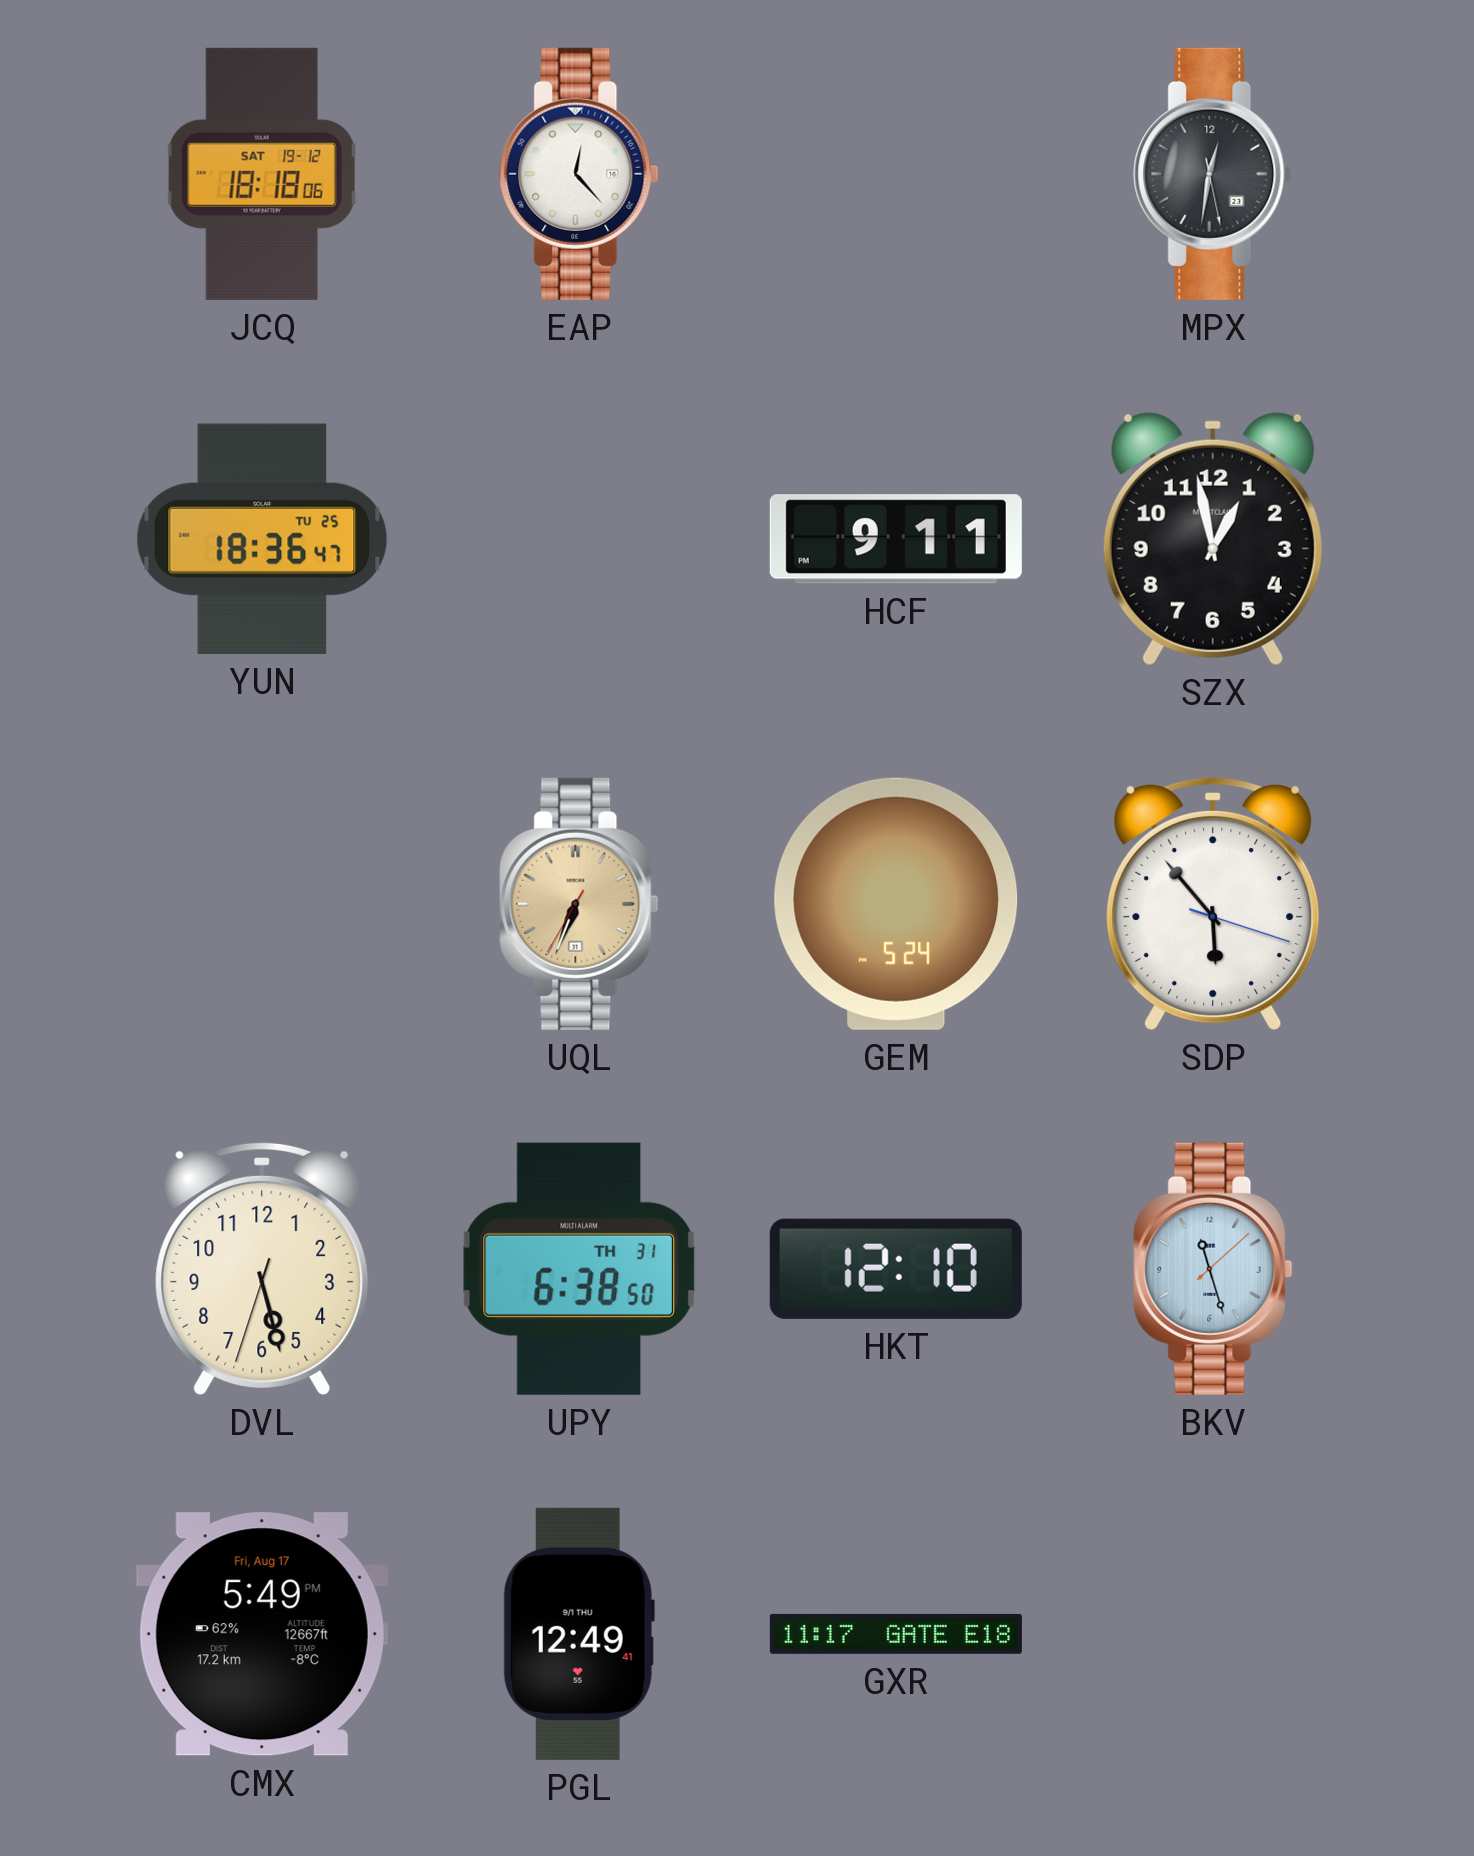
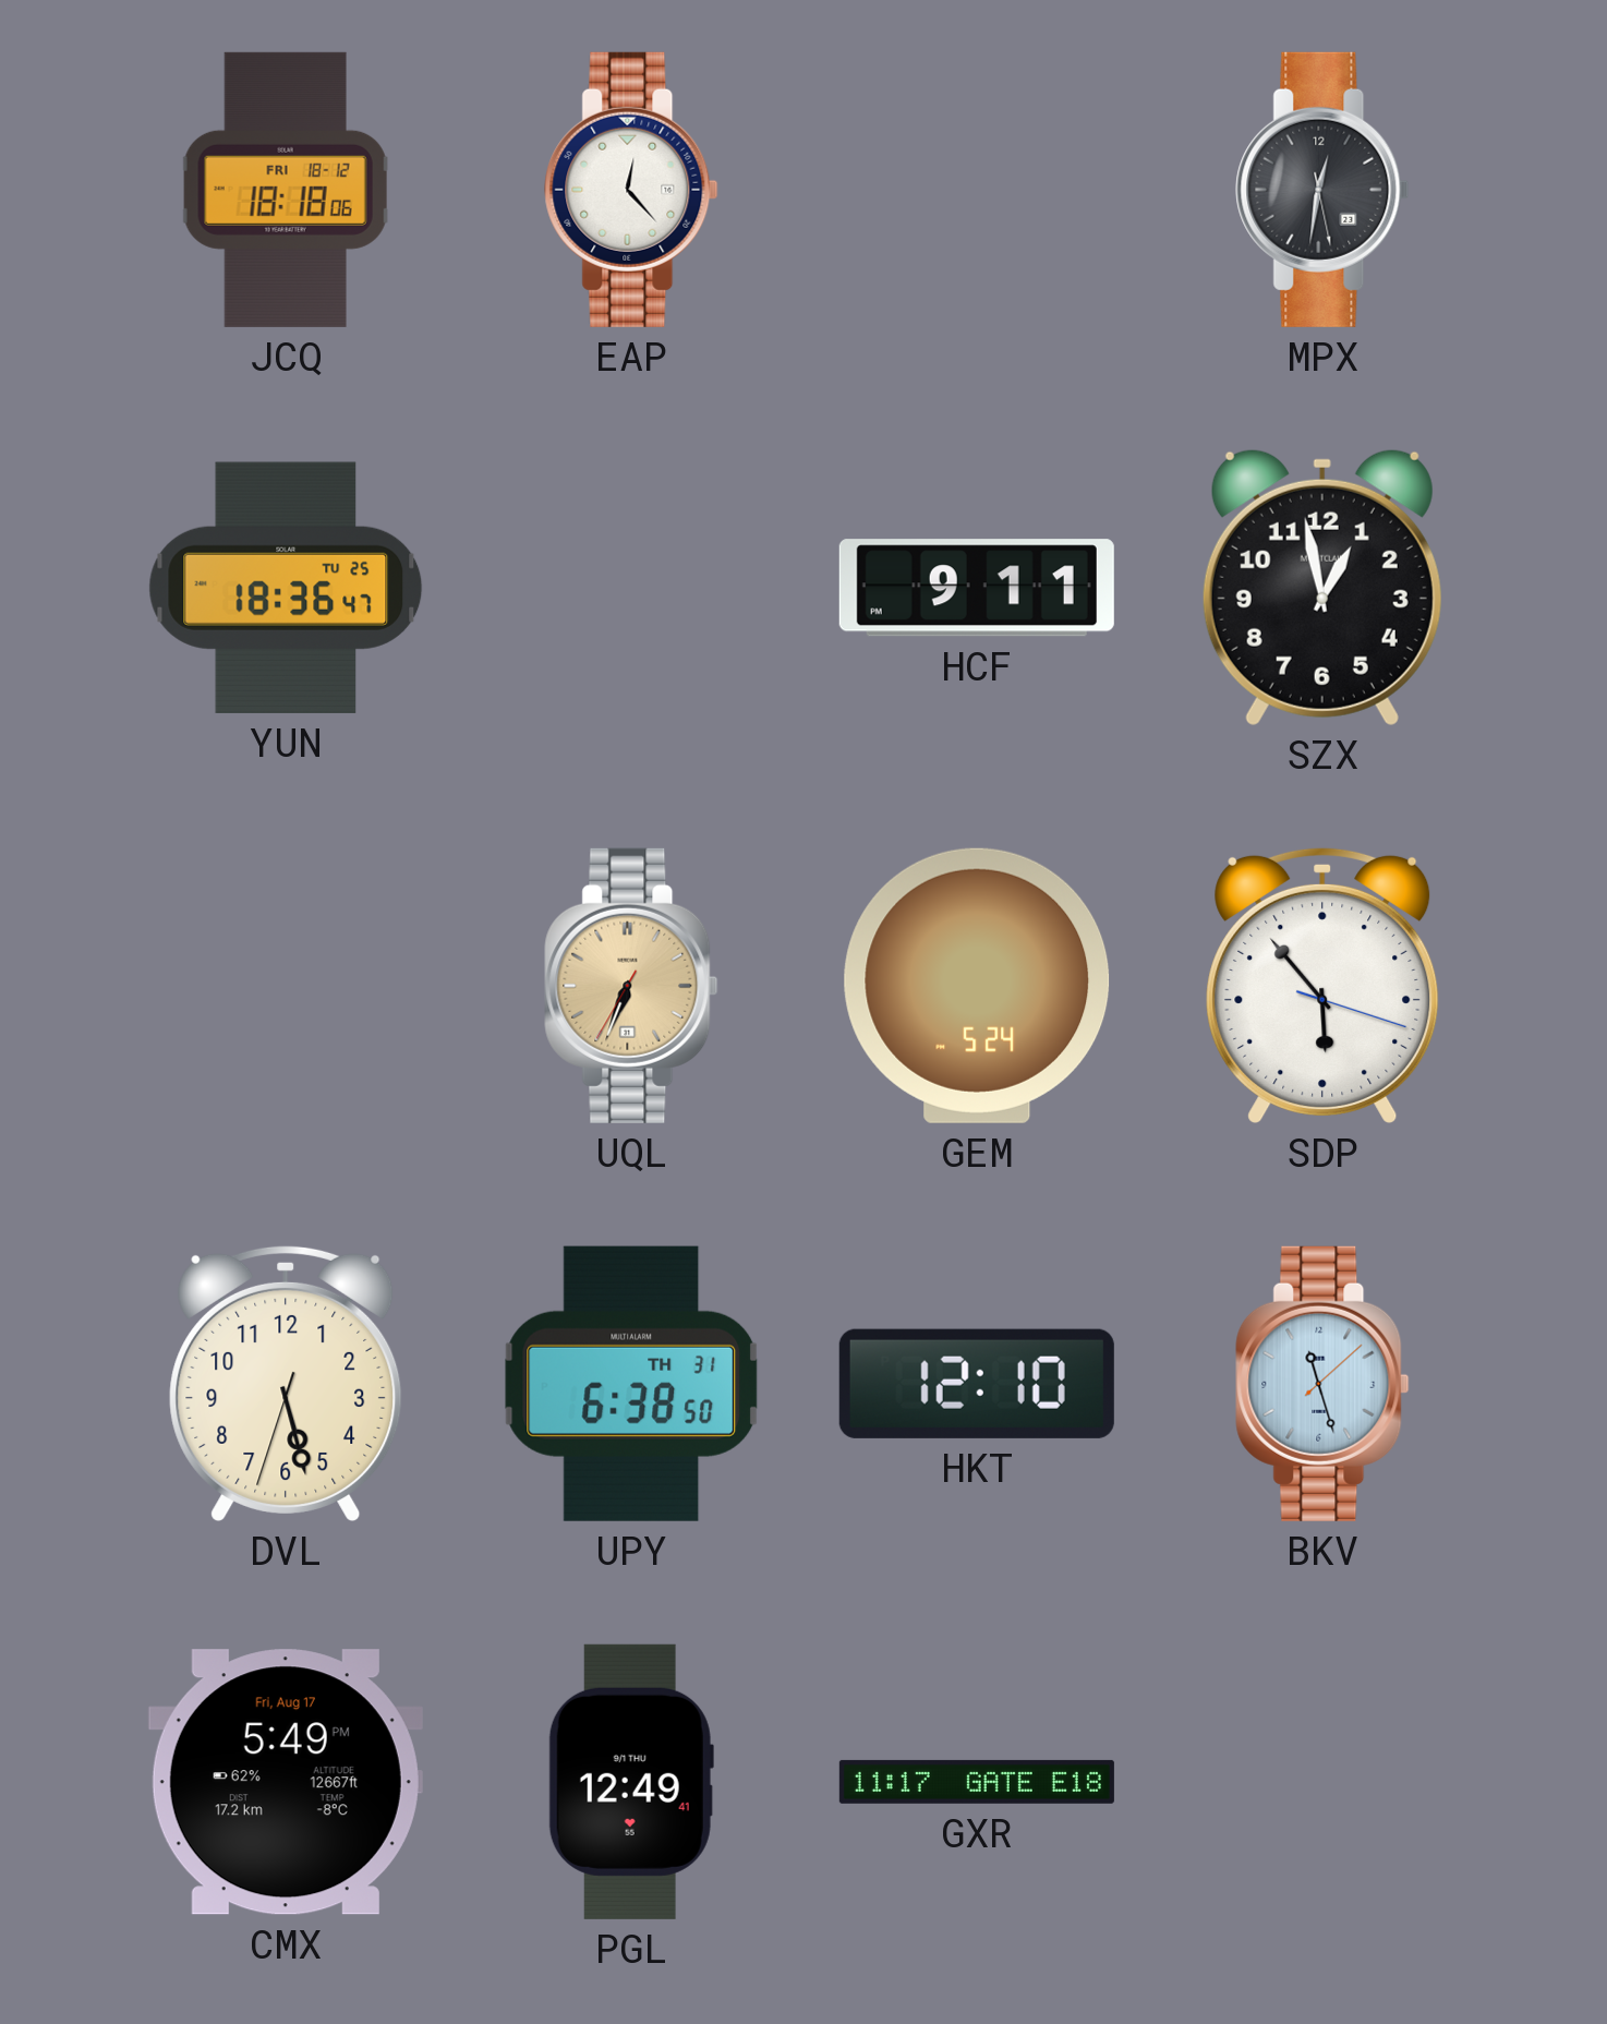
JCQ date: SAT 19-12 -> FRI 18-12 (286, 190)
